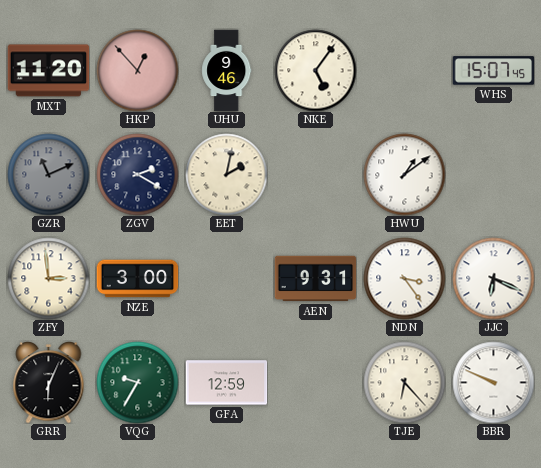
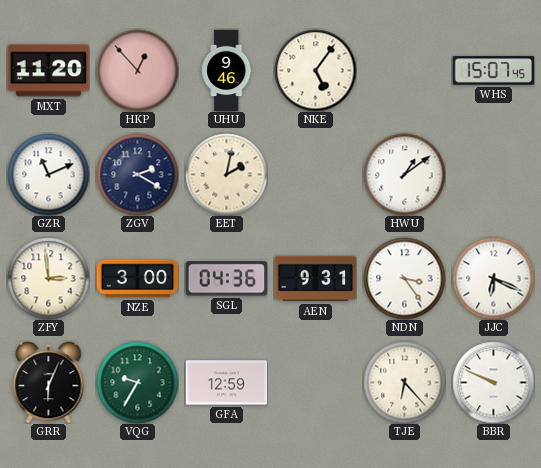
GZR dial: grey -> white (48, 174)
SGL: none -> 04:36 (226, 279)
